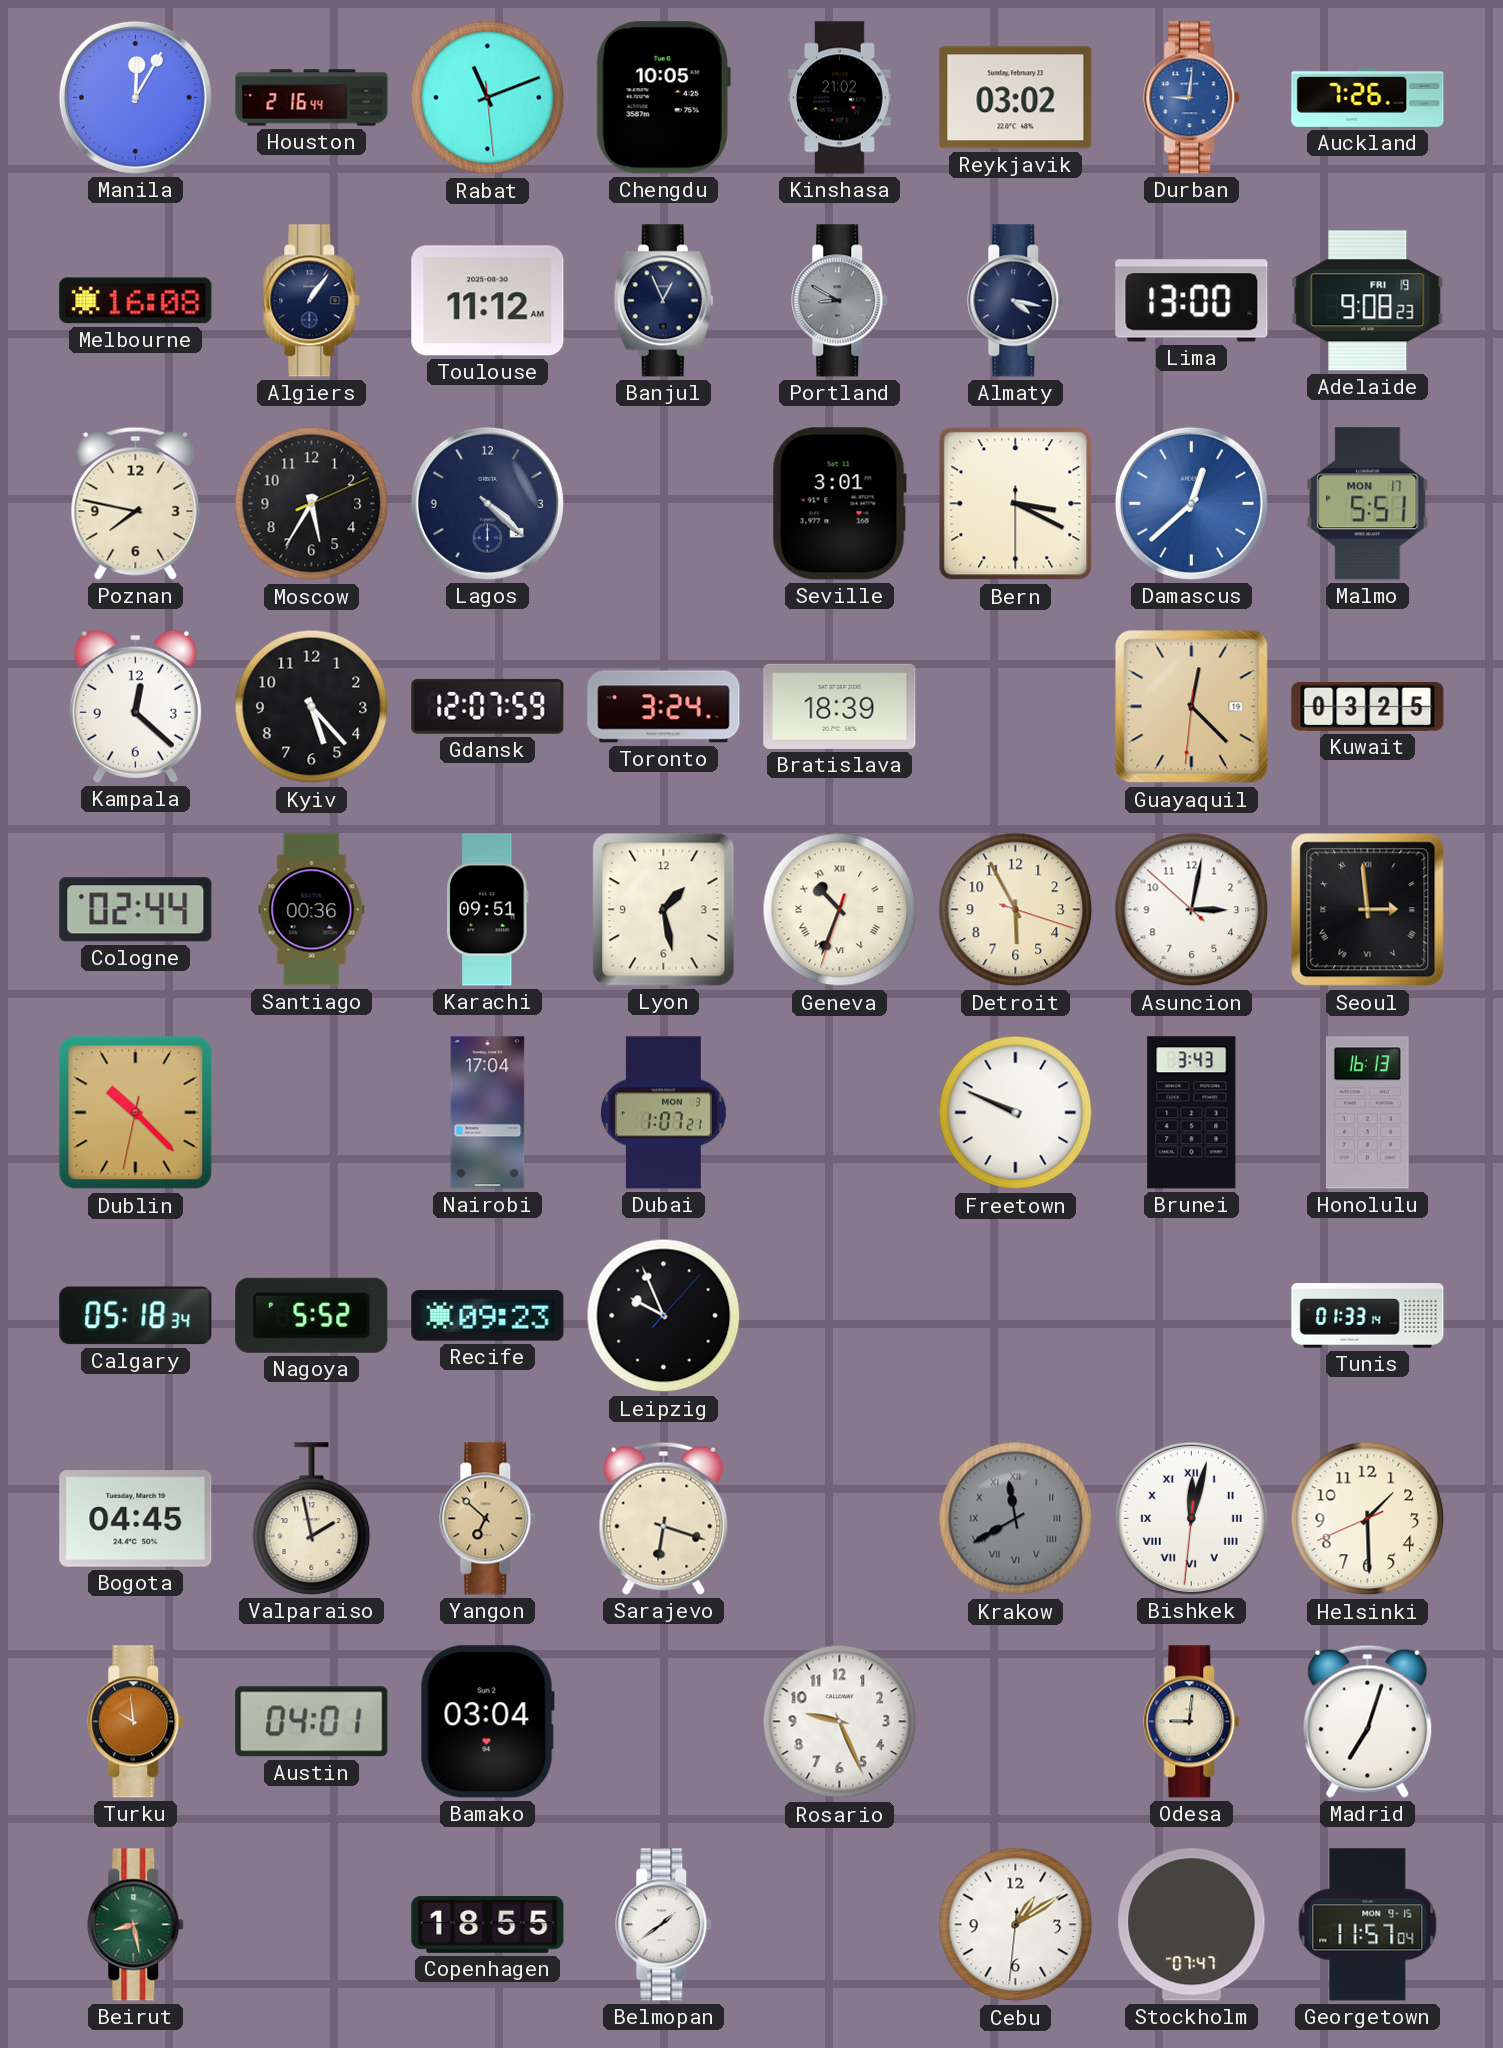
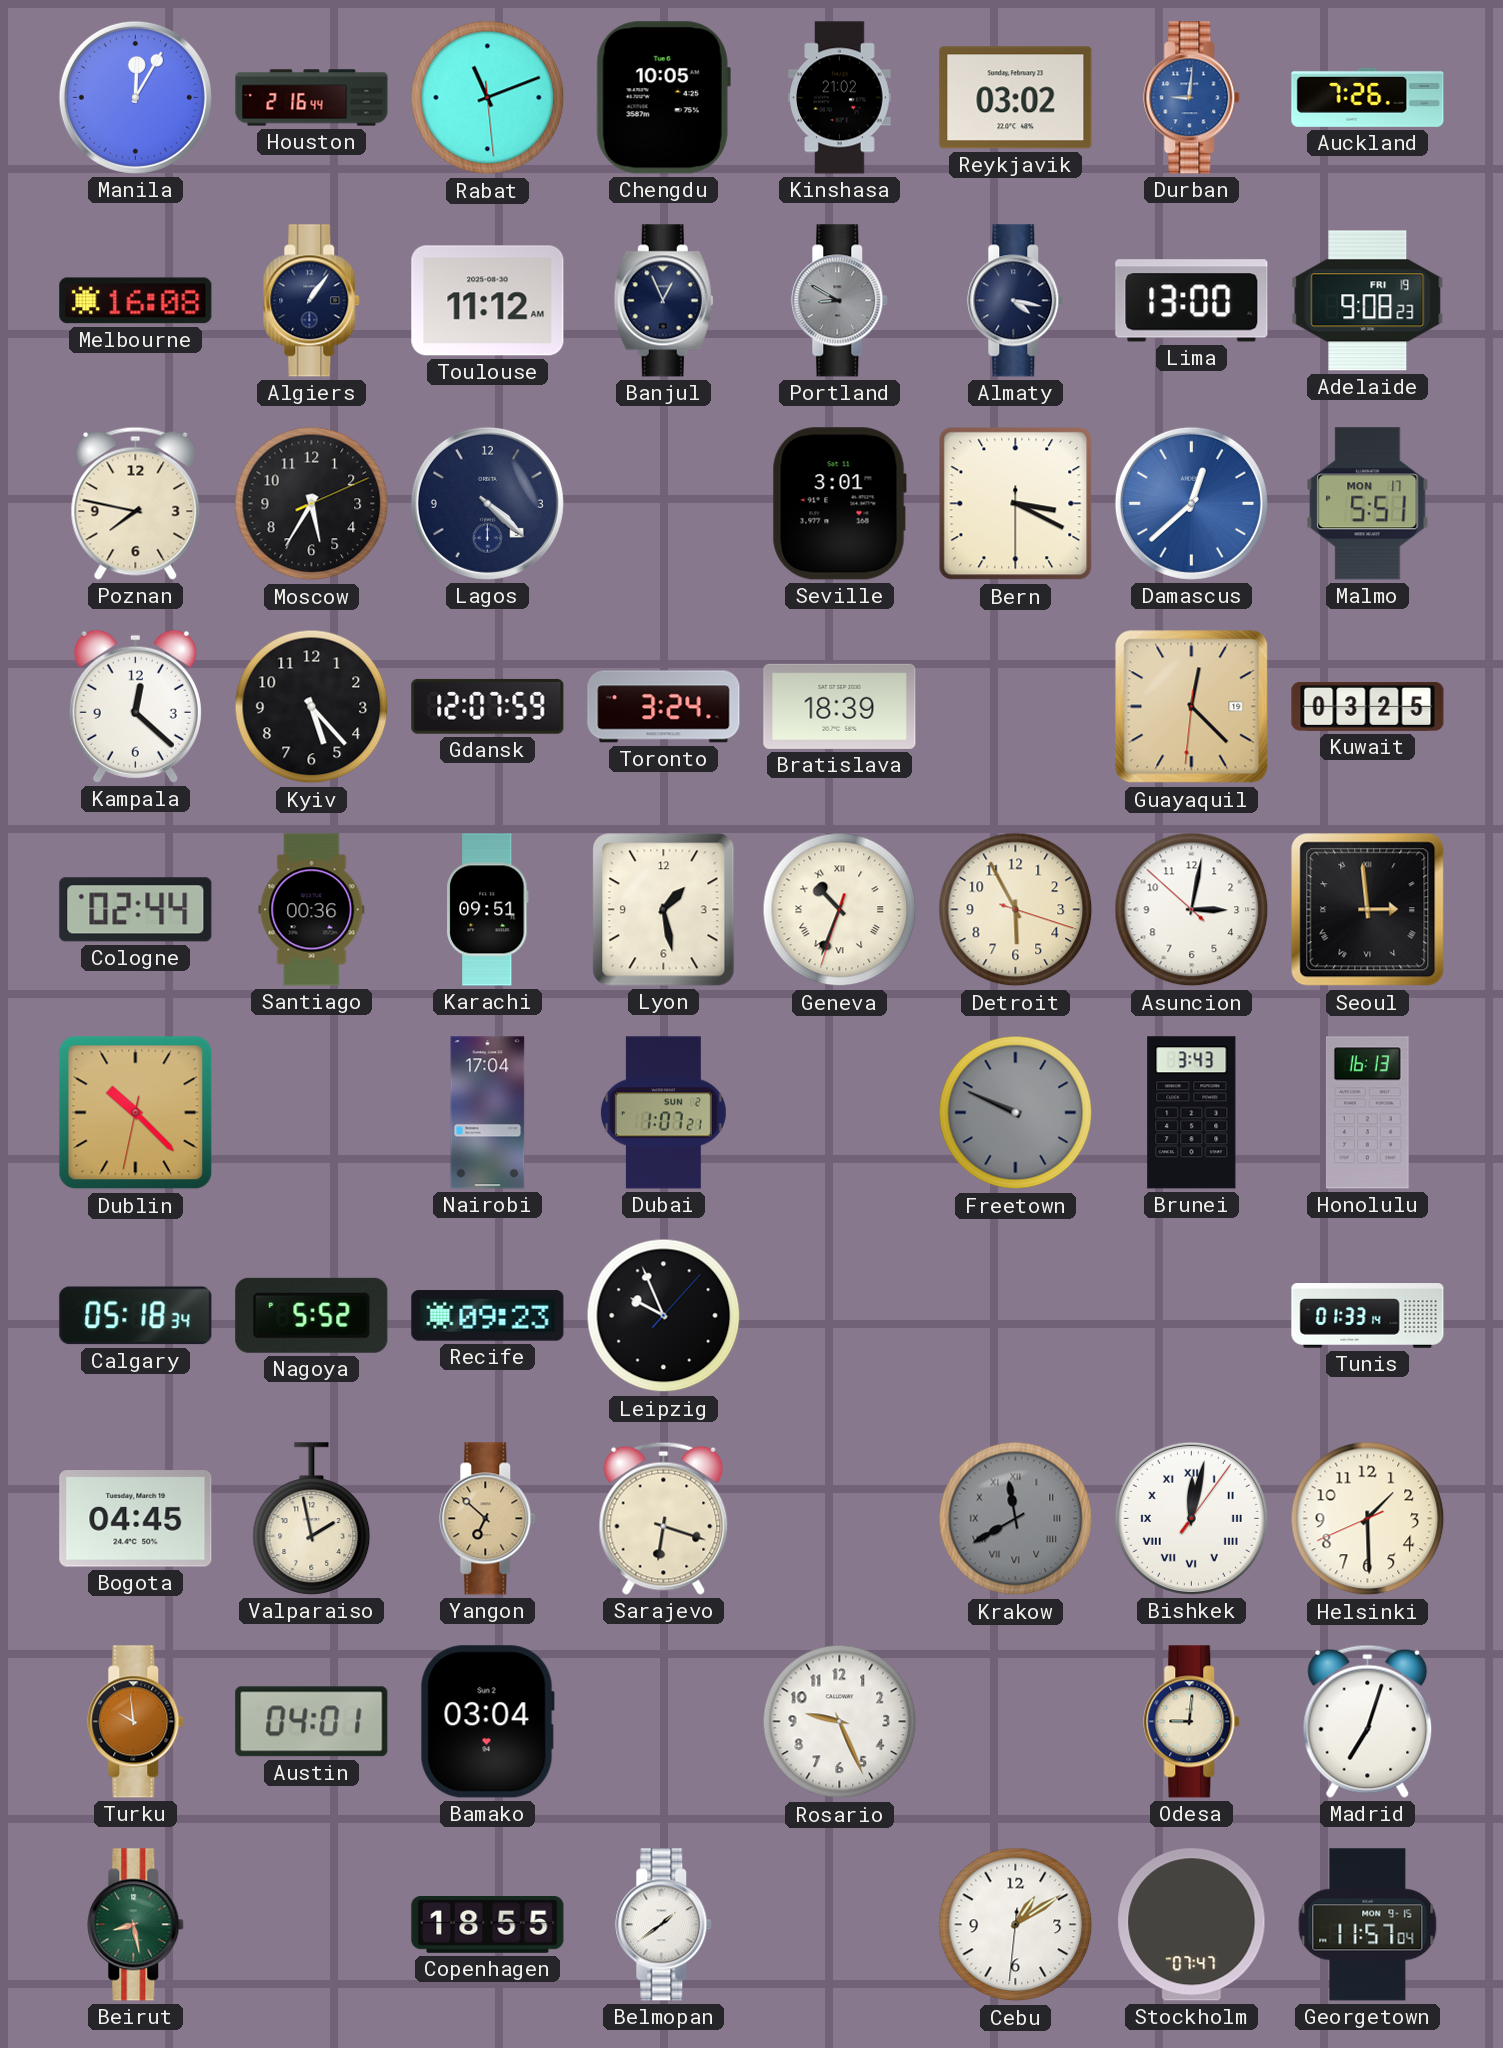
Dubai date: MON 3 -> SUN 2 (663, 1113)
Freetown dial: white -> grey (1016, 1113)
Bishkek: 12:02:31 -> 12:02:06 (1191, 1518)
